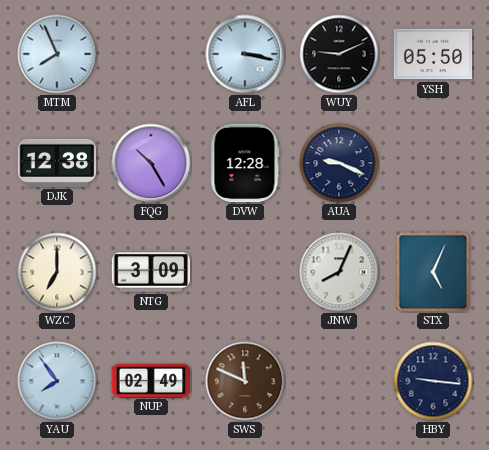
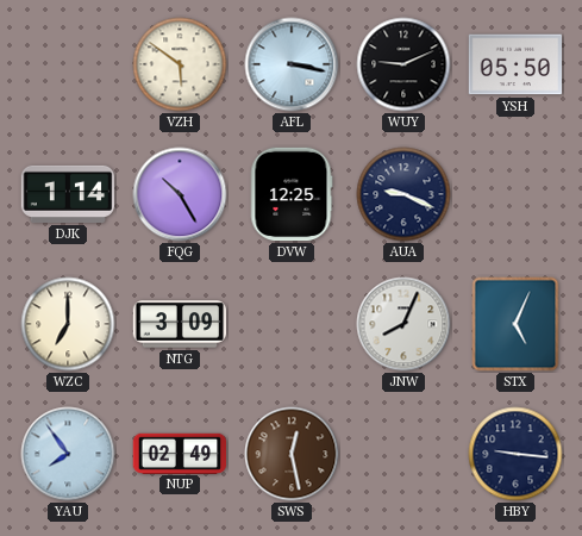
MTM: 7:56 -> none (57, 54)
VZH: none -> 5:51 (180, 64)
DJK: 12:38 -> 1:14 (68, 194)
DVW: 12:28 -> 12:25 (292, 194)
SWS: 11:49 -> 12:28 (292, 454)
